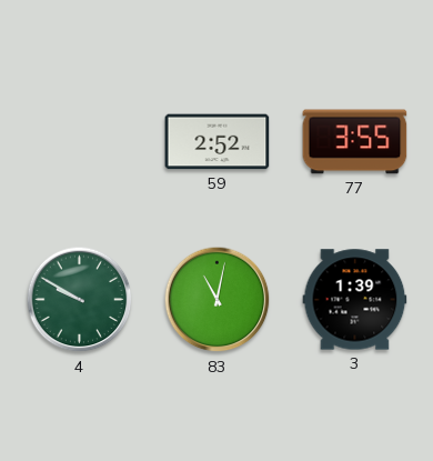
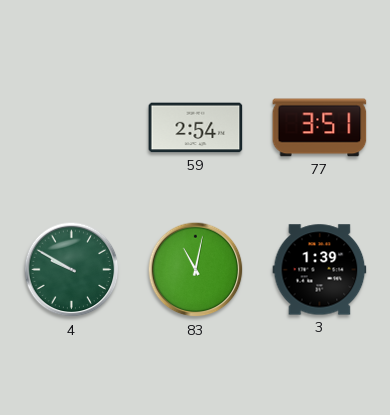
59: 2:52 -> 2:54 (196, 128)
77: 3:55 -> 3:51 (320, 128)
